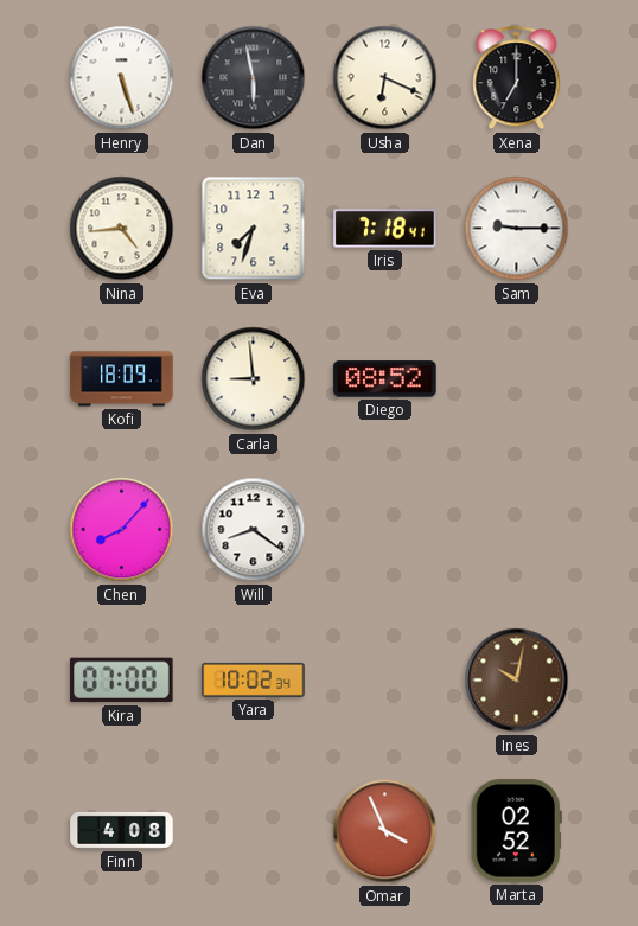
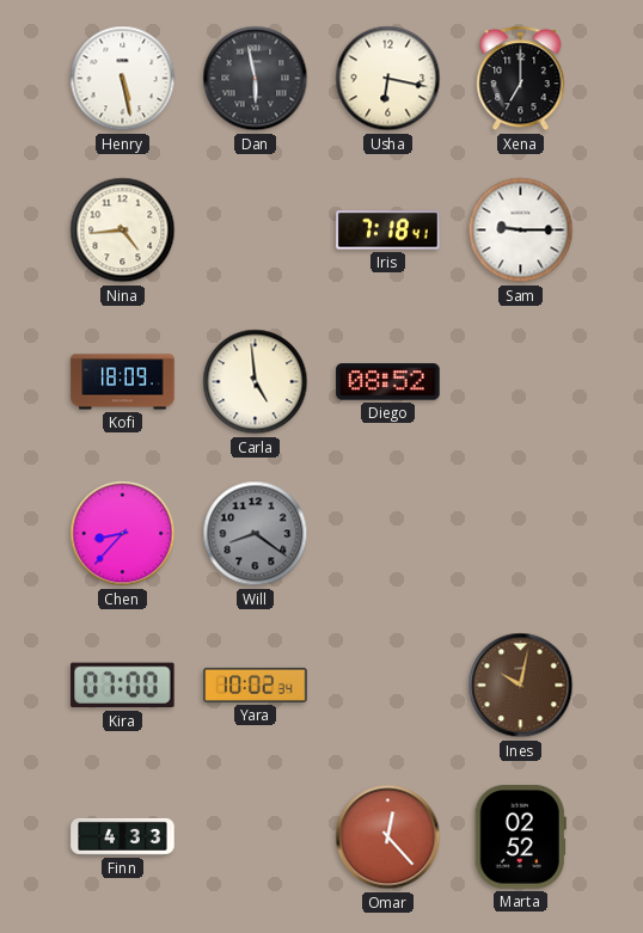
Henry: 5:27 -> 5:28 (123, 79)
Usha: 6:19 -> 6:17 (388, 79)
Eva: 7:33 -> none (254, 229)
Carla: 8:59 -> 4:59 (256, 382)
Chen: 8:07 -> 8:37 (123, 534)
Will dial: white -> grey (256, 534)
Finn: 4:08 -> 4:33 (123, 836)
Omar: 3:56 -> 12:23 (388, 837)
